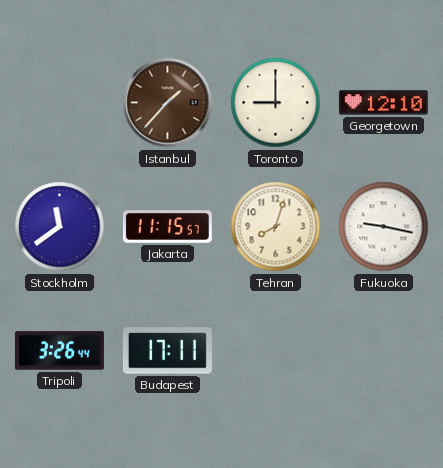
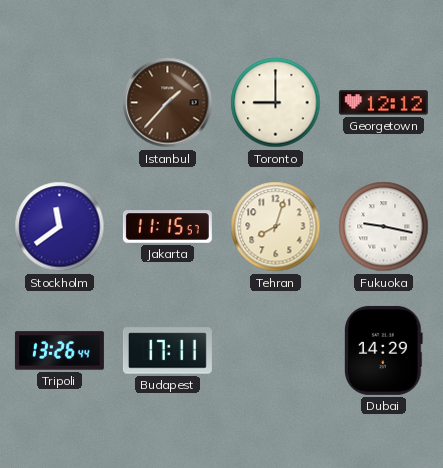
Georgetown: 12:10 -> 12:12 (383, 103)
Tripoli: 3:26 -> 13:26 (59, 351)
Dubai: none -> 14:29 (384, 350)
